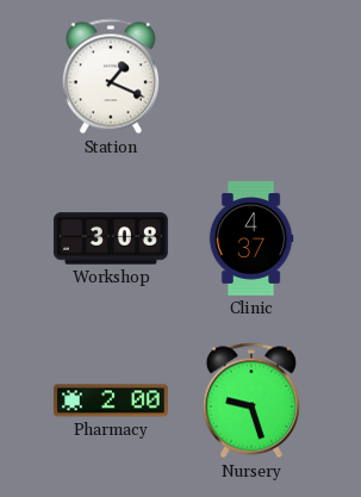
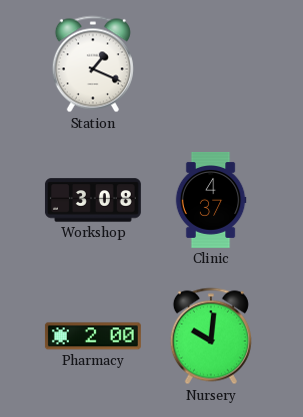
Nursery: 9:27 -> 10:01 (211, 336)
